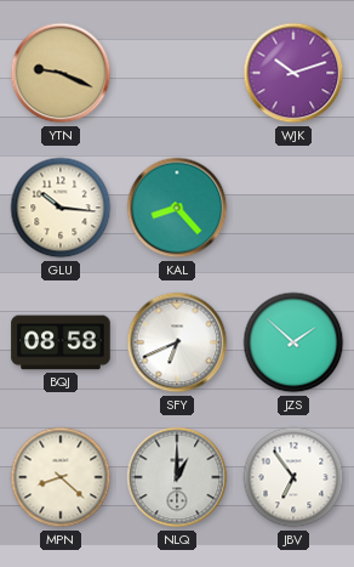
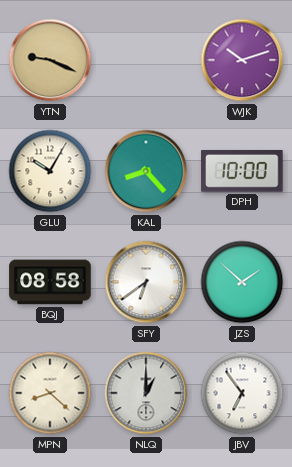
GLU: 10:16 -> 10:05 (50, 171)
DPH: none -> 10:00 (242, 171)
SFY: 6:41 -> 6:39 (146, 282)
